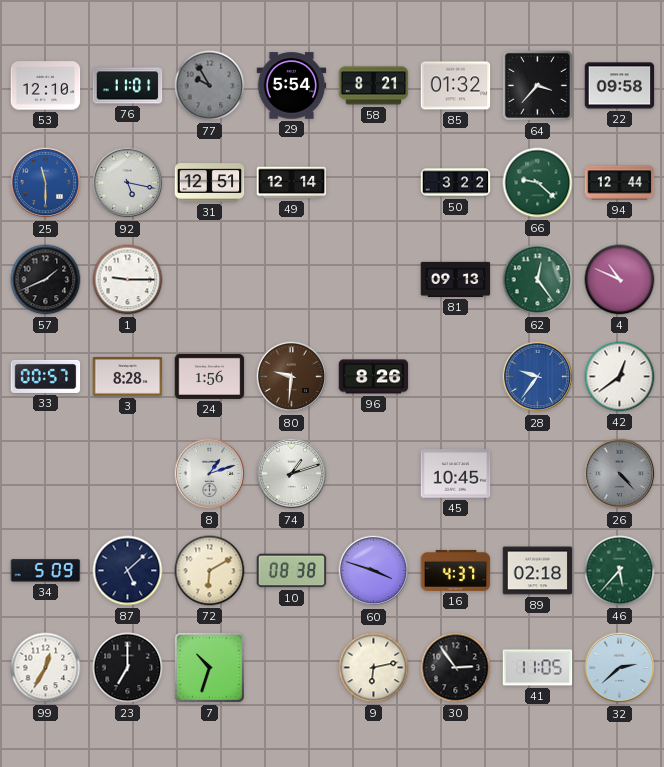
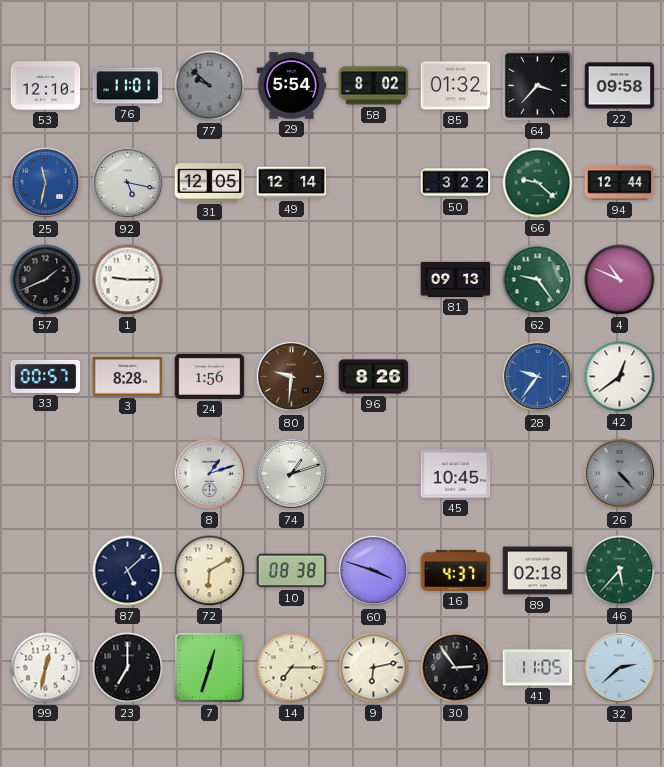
77: 9:55 -> 9:52 (210, 86)
58: 8:21 -> 8:02 (374, 86)
25: 11:30 -> 11:32 (46, 183)
31: 12:51 -> 12:05 (210, 183)
62: 12:24 -> 9:24 (538, 280)
34: 5:09 -> none (46, 571)
99: 12:35 -> 12:32 (46, 668)
7: 10:33 -> 12:33 (209, 667)
14: none -> 7:15 (292, 668)
